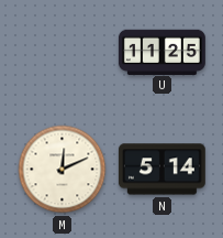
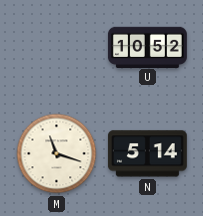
U: 11:25 -> 10:52 (147, 47)
M: 12:11 -> 11:18 (57, 154)
